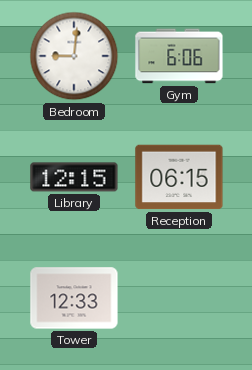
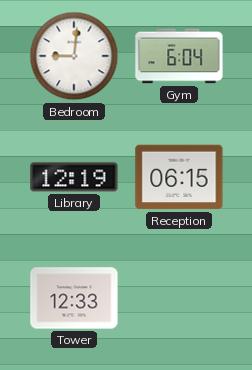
Gym: 6:06 -> 6:04 (179, 56)
Library: 12:15 -> 12:19 (74, 177)
